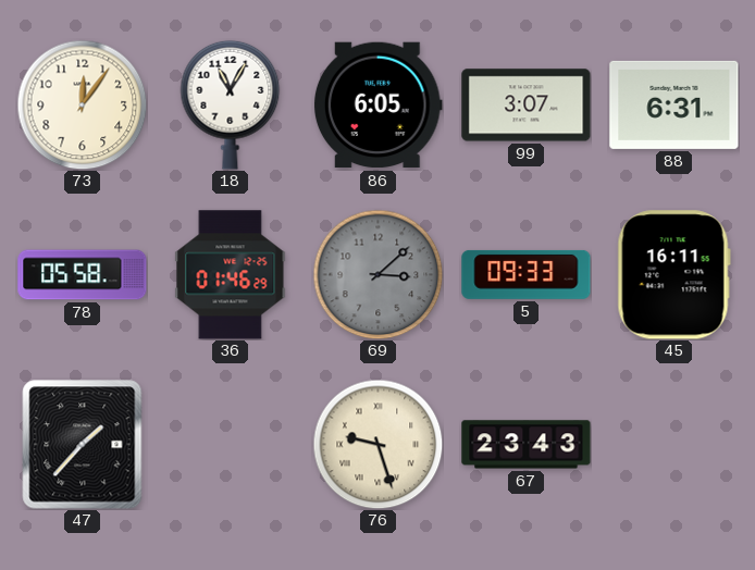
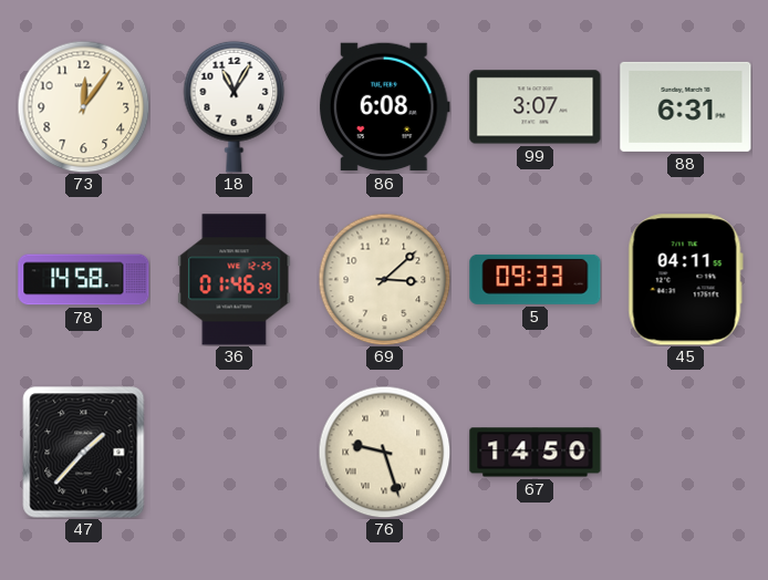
86: 6:05 -> 6:08 (384, 107)
78: 05:58 -> 14:58 (84, 280)
69 dial: grey -> cream (384, 279)
45: 16:11 -> 04:11 (685, 280)
67: 23:43 -> 14:50 (536, 453)
